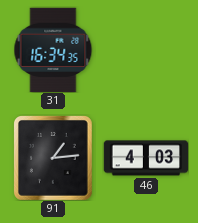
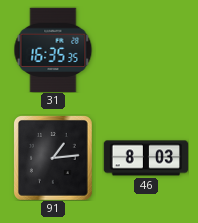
31: 16:34 -> 16:35 (53, 50)
46: 4:03 -> 8:03 (146, 158)
